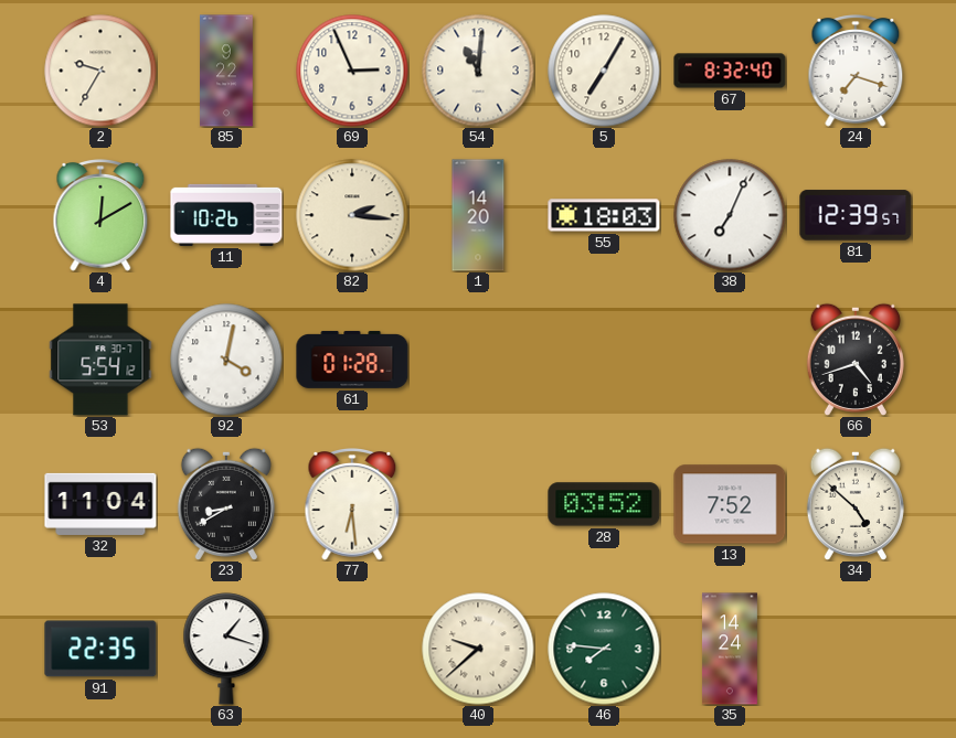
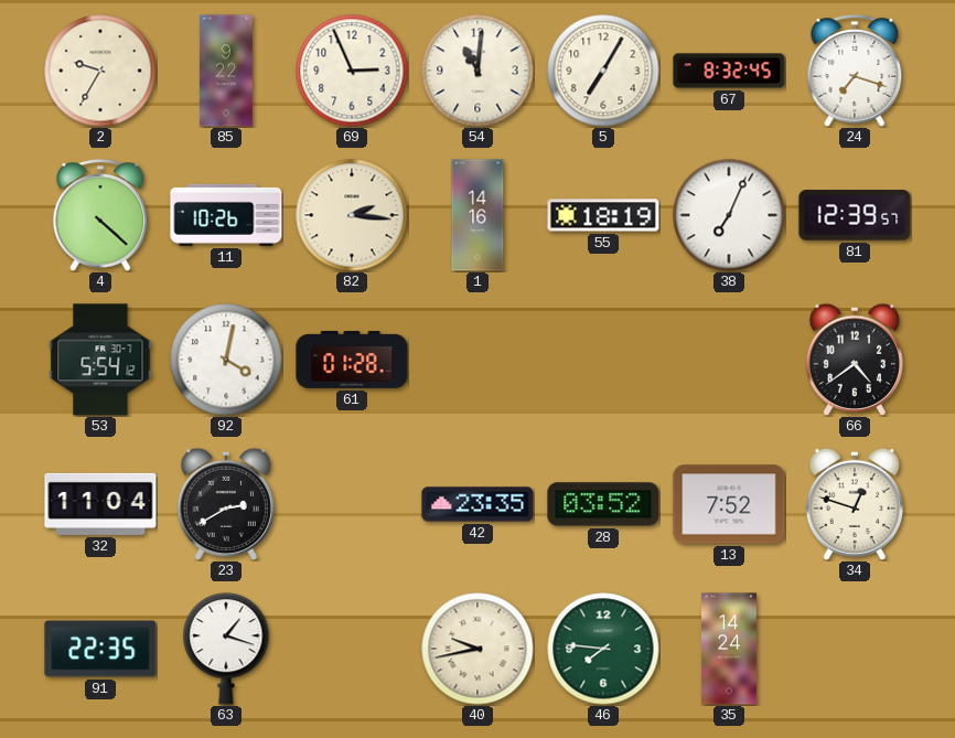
67: 8:32:40 -> 8:32:45 (729, 71)
4: 12:10 -> 4:22 (100, 216)
1: 14:20 -> 14:16 (477, 215)
55: 18:03 -> 18:19 (603, 215)
66: 4:42 -> 4:39 (855, 360)
23: 8:40 -> 2:40 (226, 504)
77: 6:29 -> none (352, 505)
42: none -> 23:35 (477, 504)
34: 4:52 -> 12:48 (855, 504)
40: 9:38 -> 9:43 (477, 649)
